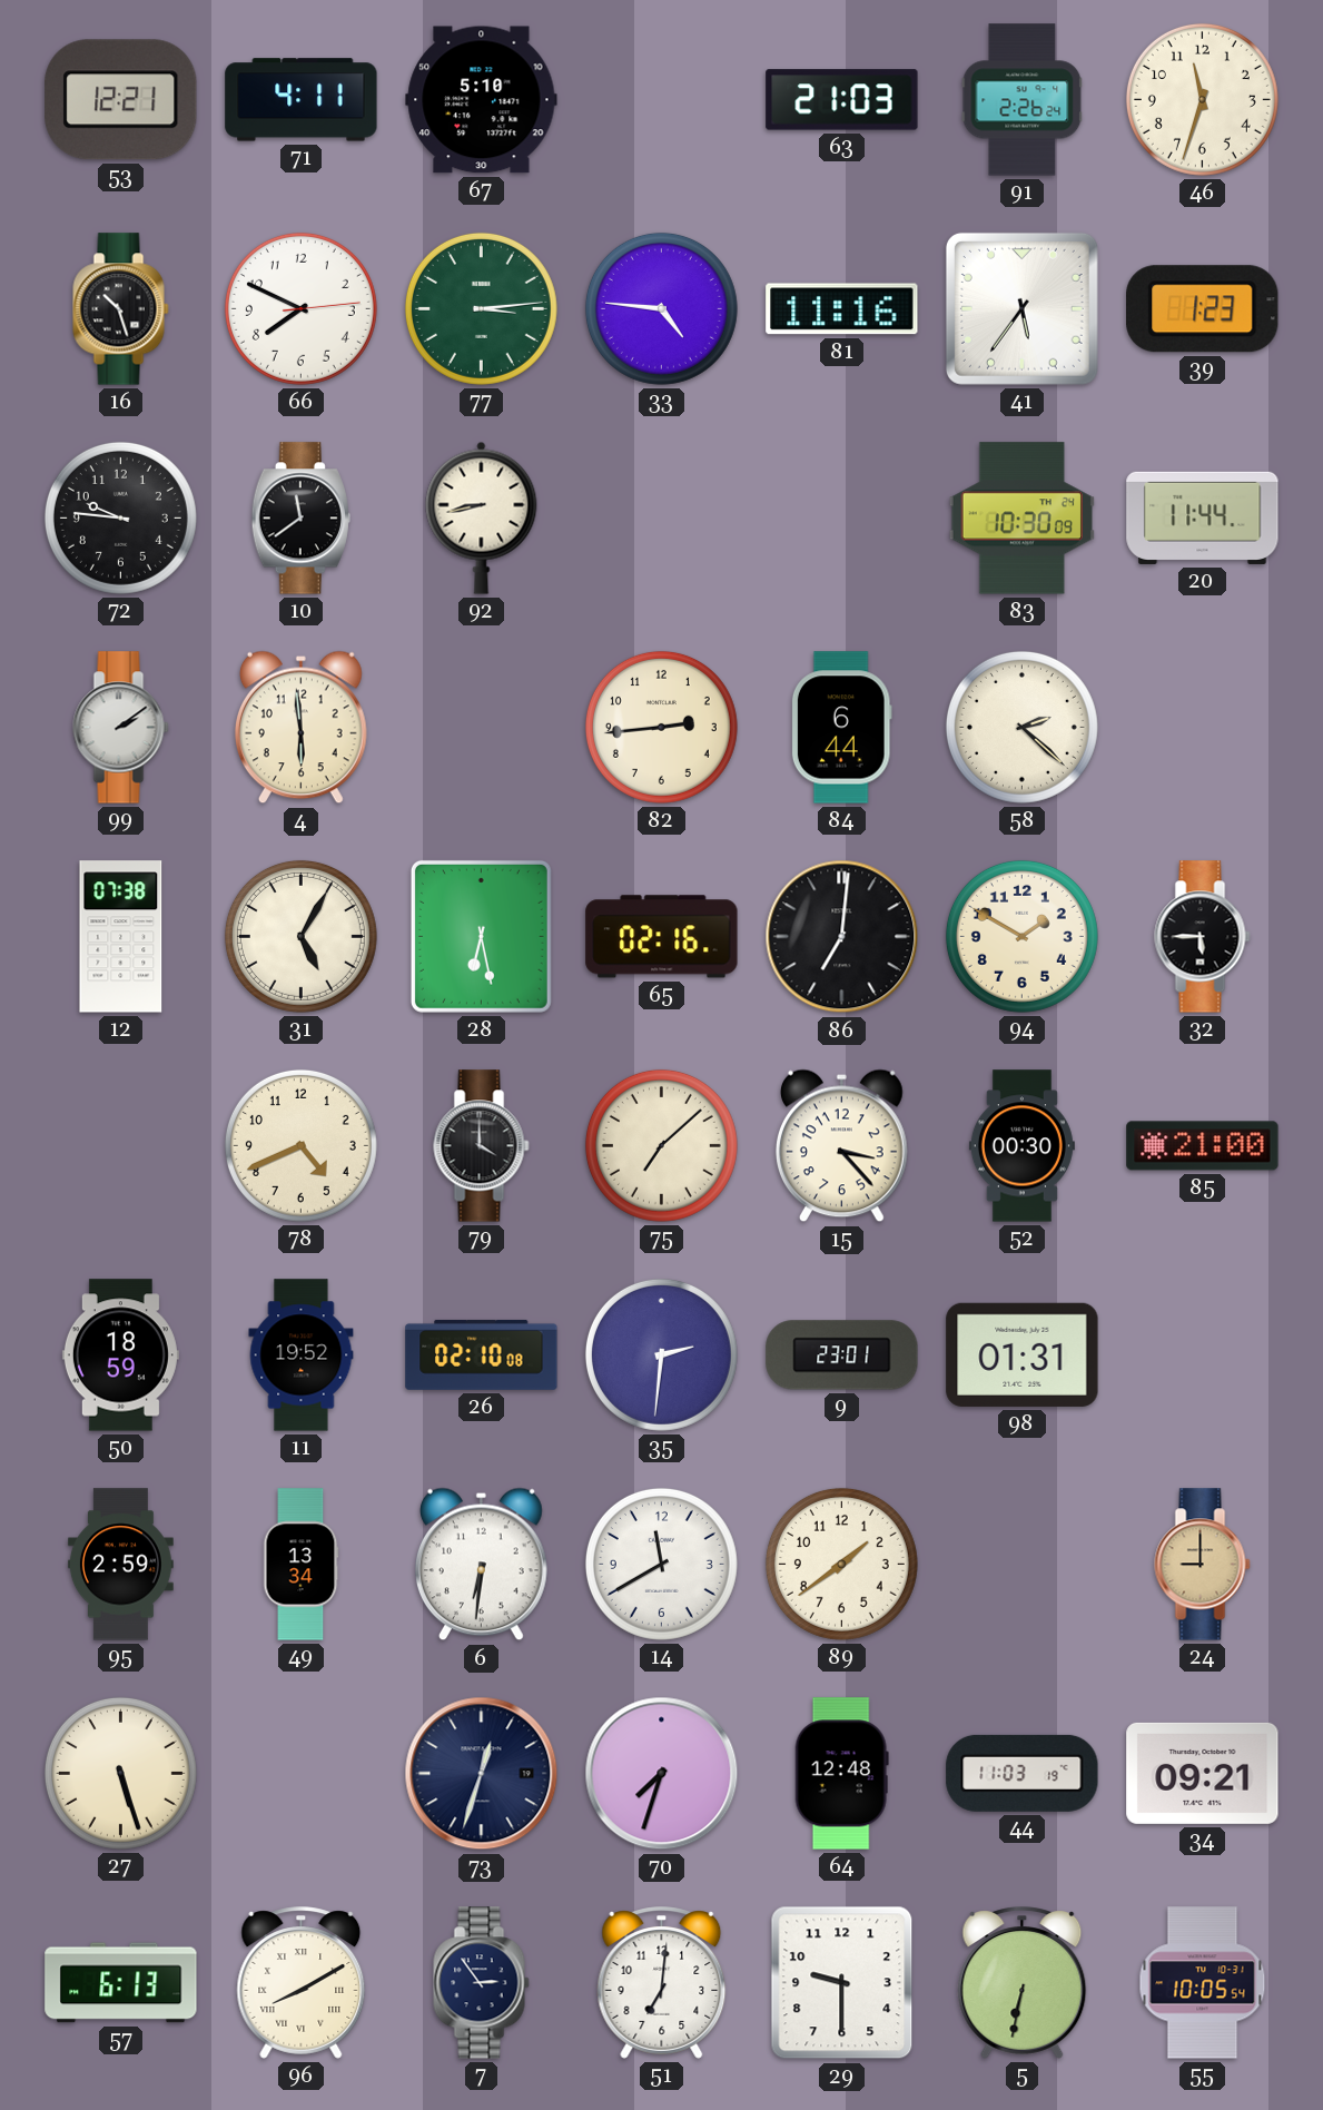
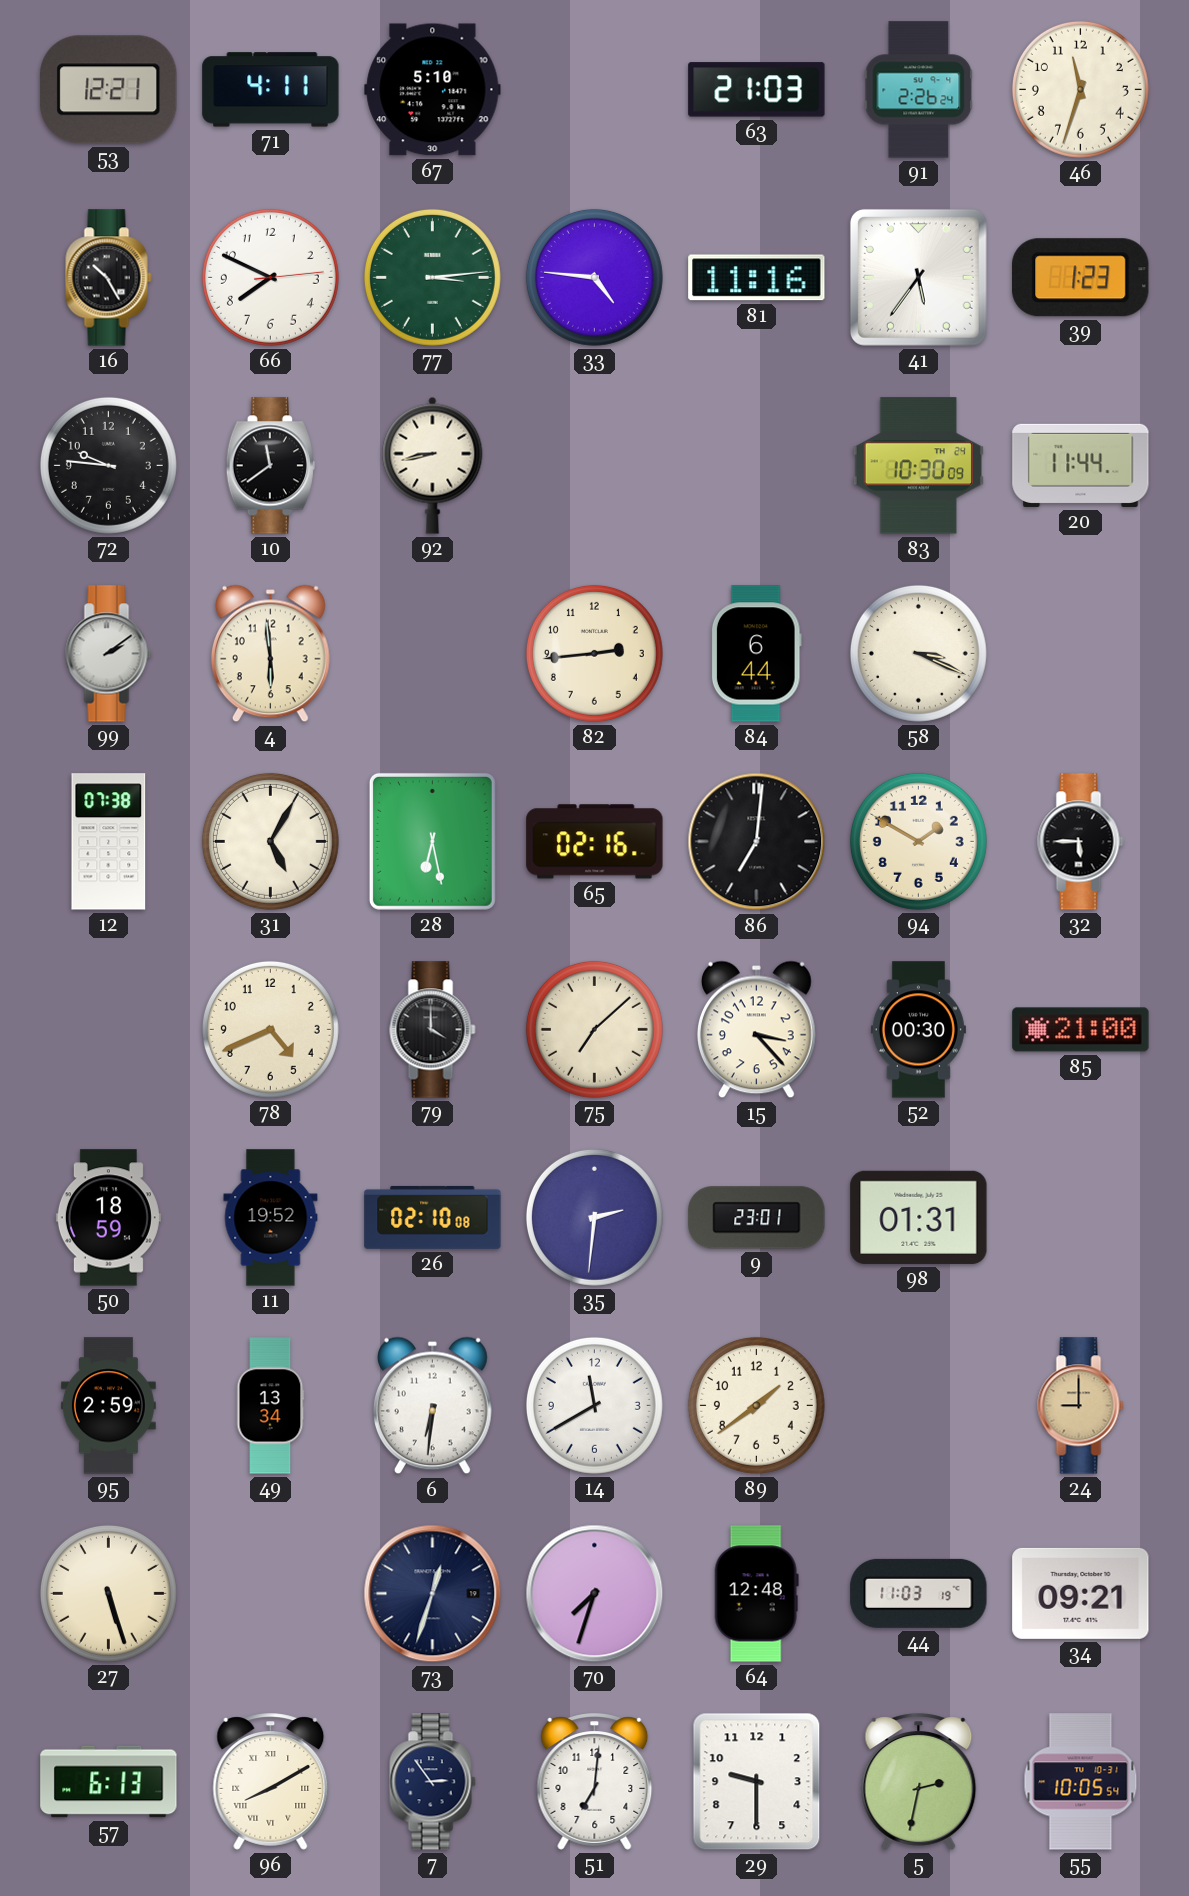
16: 10:27 -> 10:25 (109, 278)
58: 2:22 -> 3:19 (918, 653)
5: 6:32 -> 2:32 (919, 1782)
